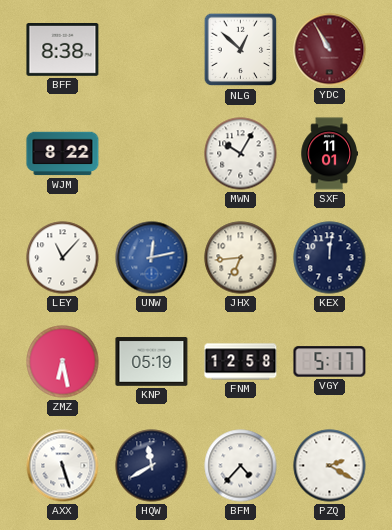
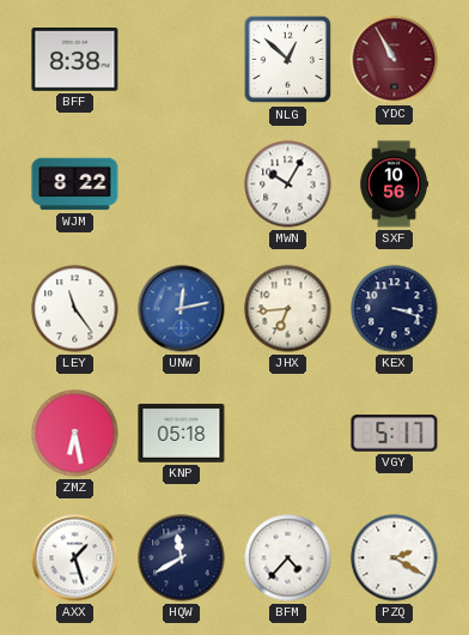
SXF: 11:01 -> 10:56 (394, 185)
LEY: 11:07 -> 11:24 (75, 309)
KEX: 12:01 -> 3:18 (395, 309)
KNP: 05:19 -> 05:18 (182, 434)
FNM: 12:58 -> none (241, 362)
AXX: 5:27 -> 1:27 (75, 558)
